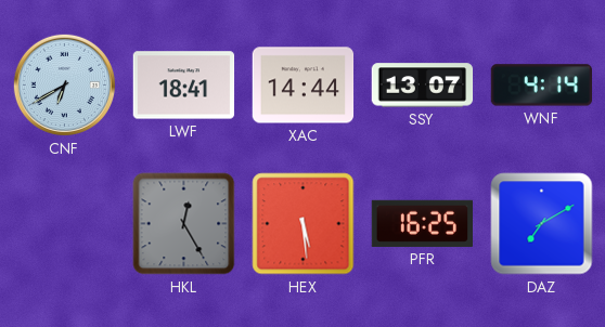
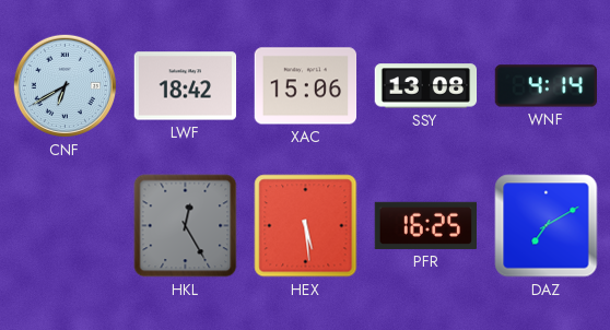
LWF: 18:41 -> 18:42 (186, 86)
XAC: 14:44 -> 15:06 (306, 86)
SSY: 13:07 -> 13:08 (426, 86)
